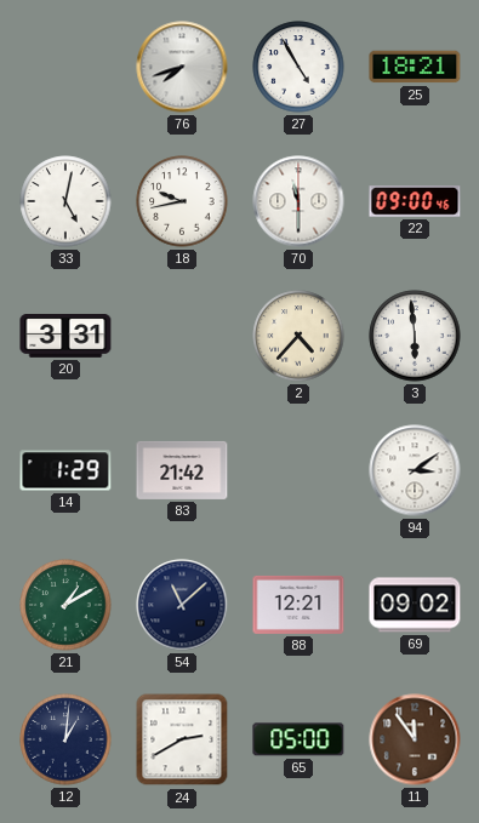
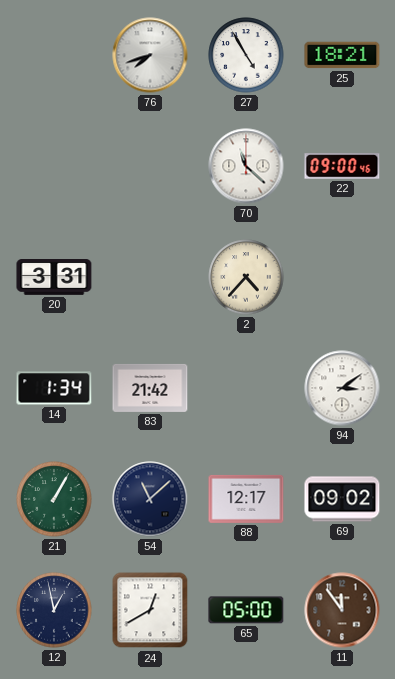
33: 5:02 -> none (65, 201)
18: 9:43 -> none (182, 201)
70: 11:30 -> 11:22 (246, 166)
3: 5:59 -> none (415, 336)
14: 1:29 -> 1:34 (54, 388)
21: 1:10 -> 1:05 (54, 499)
88: 12:21 -> 12:17 (246, 499)
12: 1:01 -> 12:58 (54, 610)
24: 2:40 -> 12:40 (150, 610)
